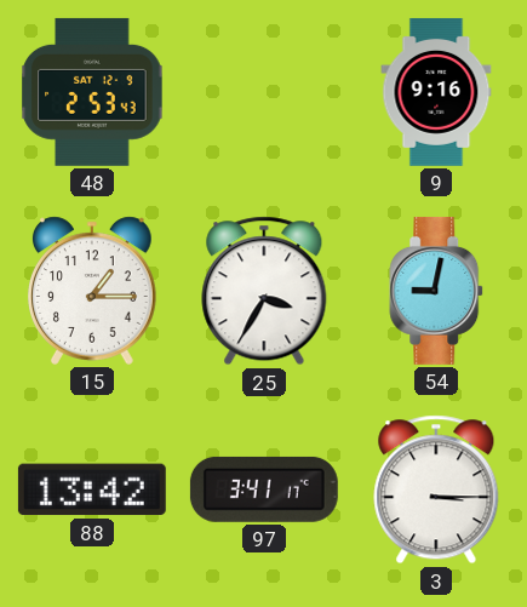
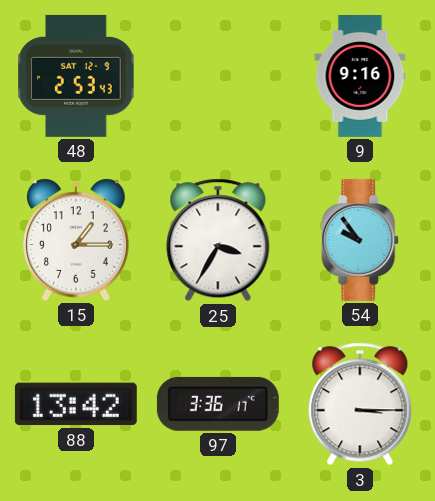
54: 9:02 -> 9:54 (361, 240)
97: 3:41 -> 3:36 (218, 404)
